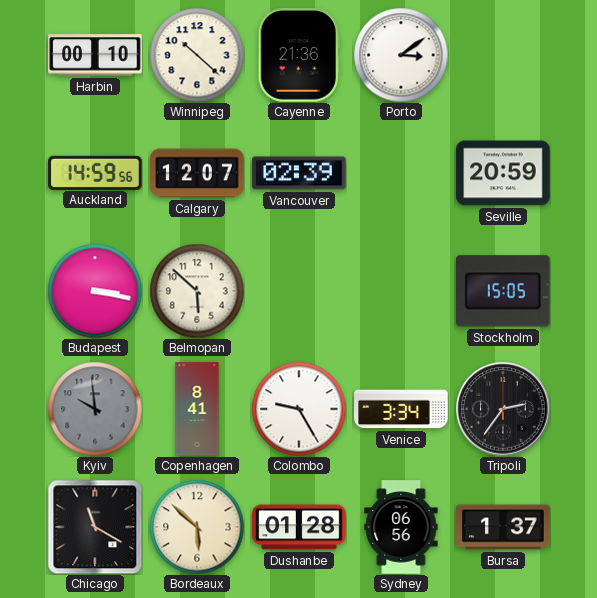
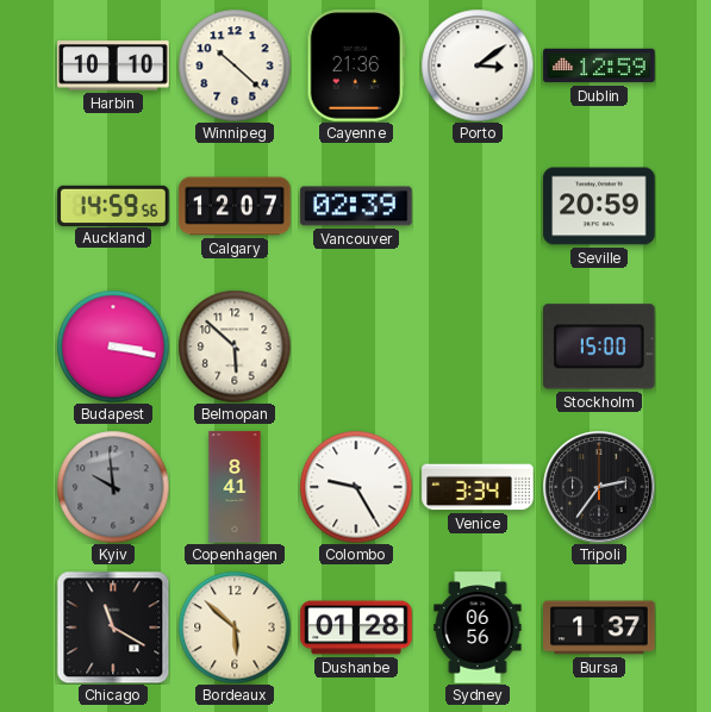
Harbin: 00:10 -> 10:10 (113, 65)
Dublin: none -> 12:59 (599, 65)
Stockholm: 15:05 -> 15:00 (600, 346)
